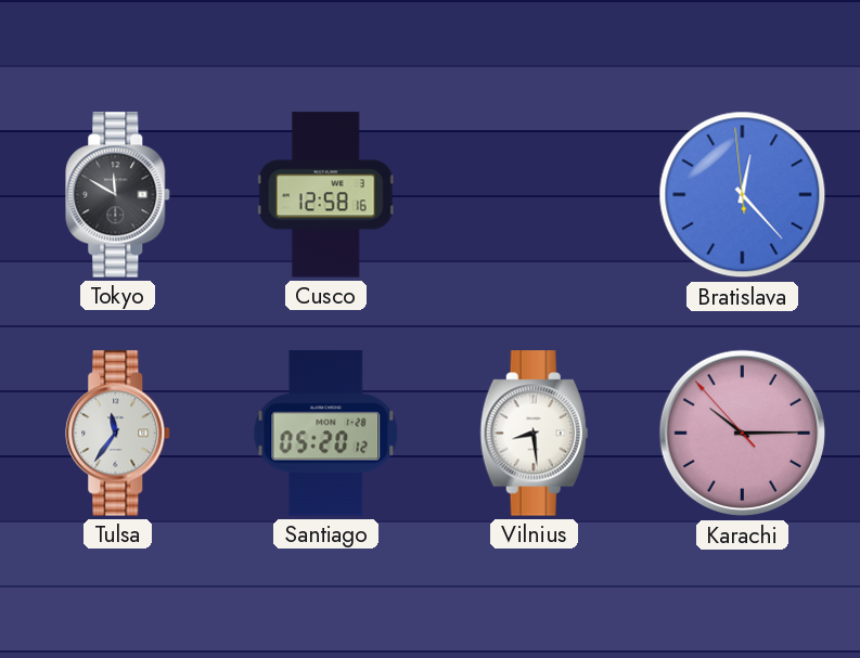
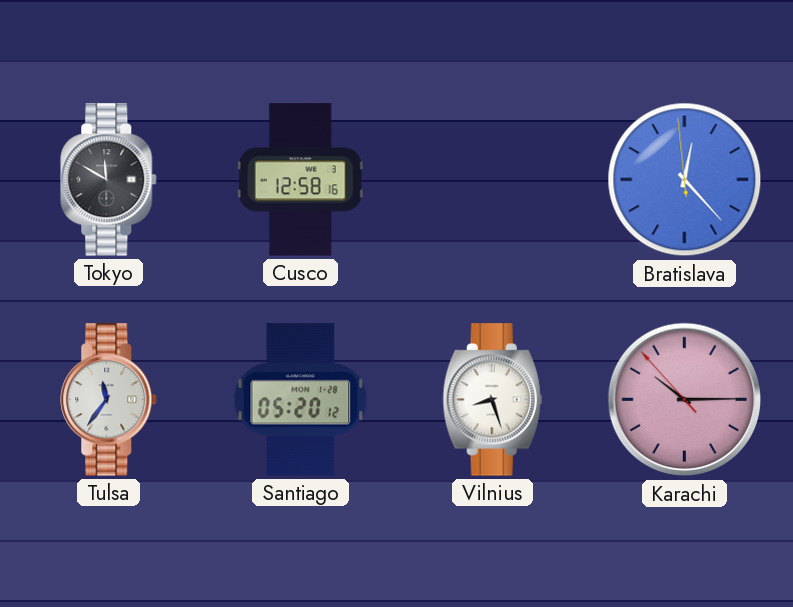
Vilnius: 8:29 -> 8:27 (492, 400)
